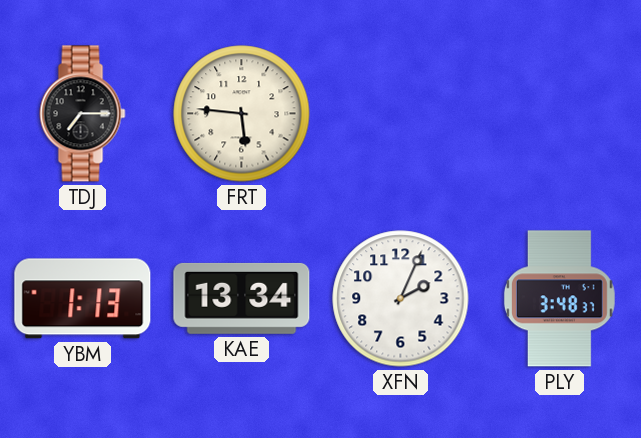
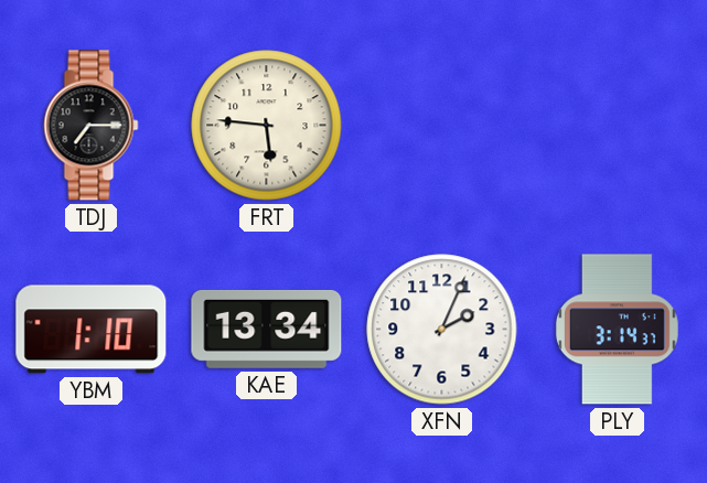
YBM: 1:13 -> 1:10 (92, 330)
PLY: 3:48 -> 3:14 (617, 330)
